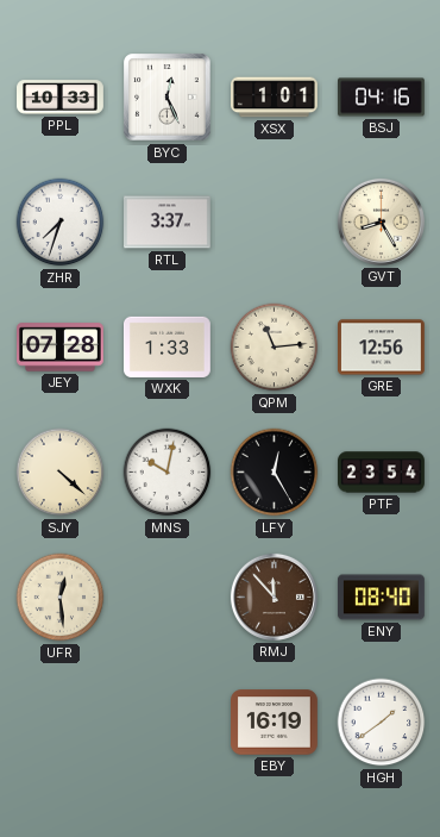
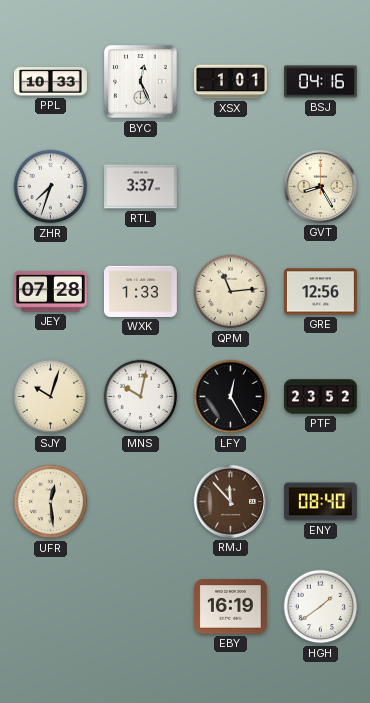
SJY: 4:22 -> 10:03 (51, 397)
PTF: 23:54 -> 23:52 (321, 397)
